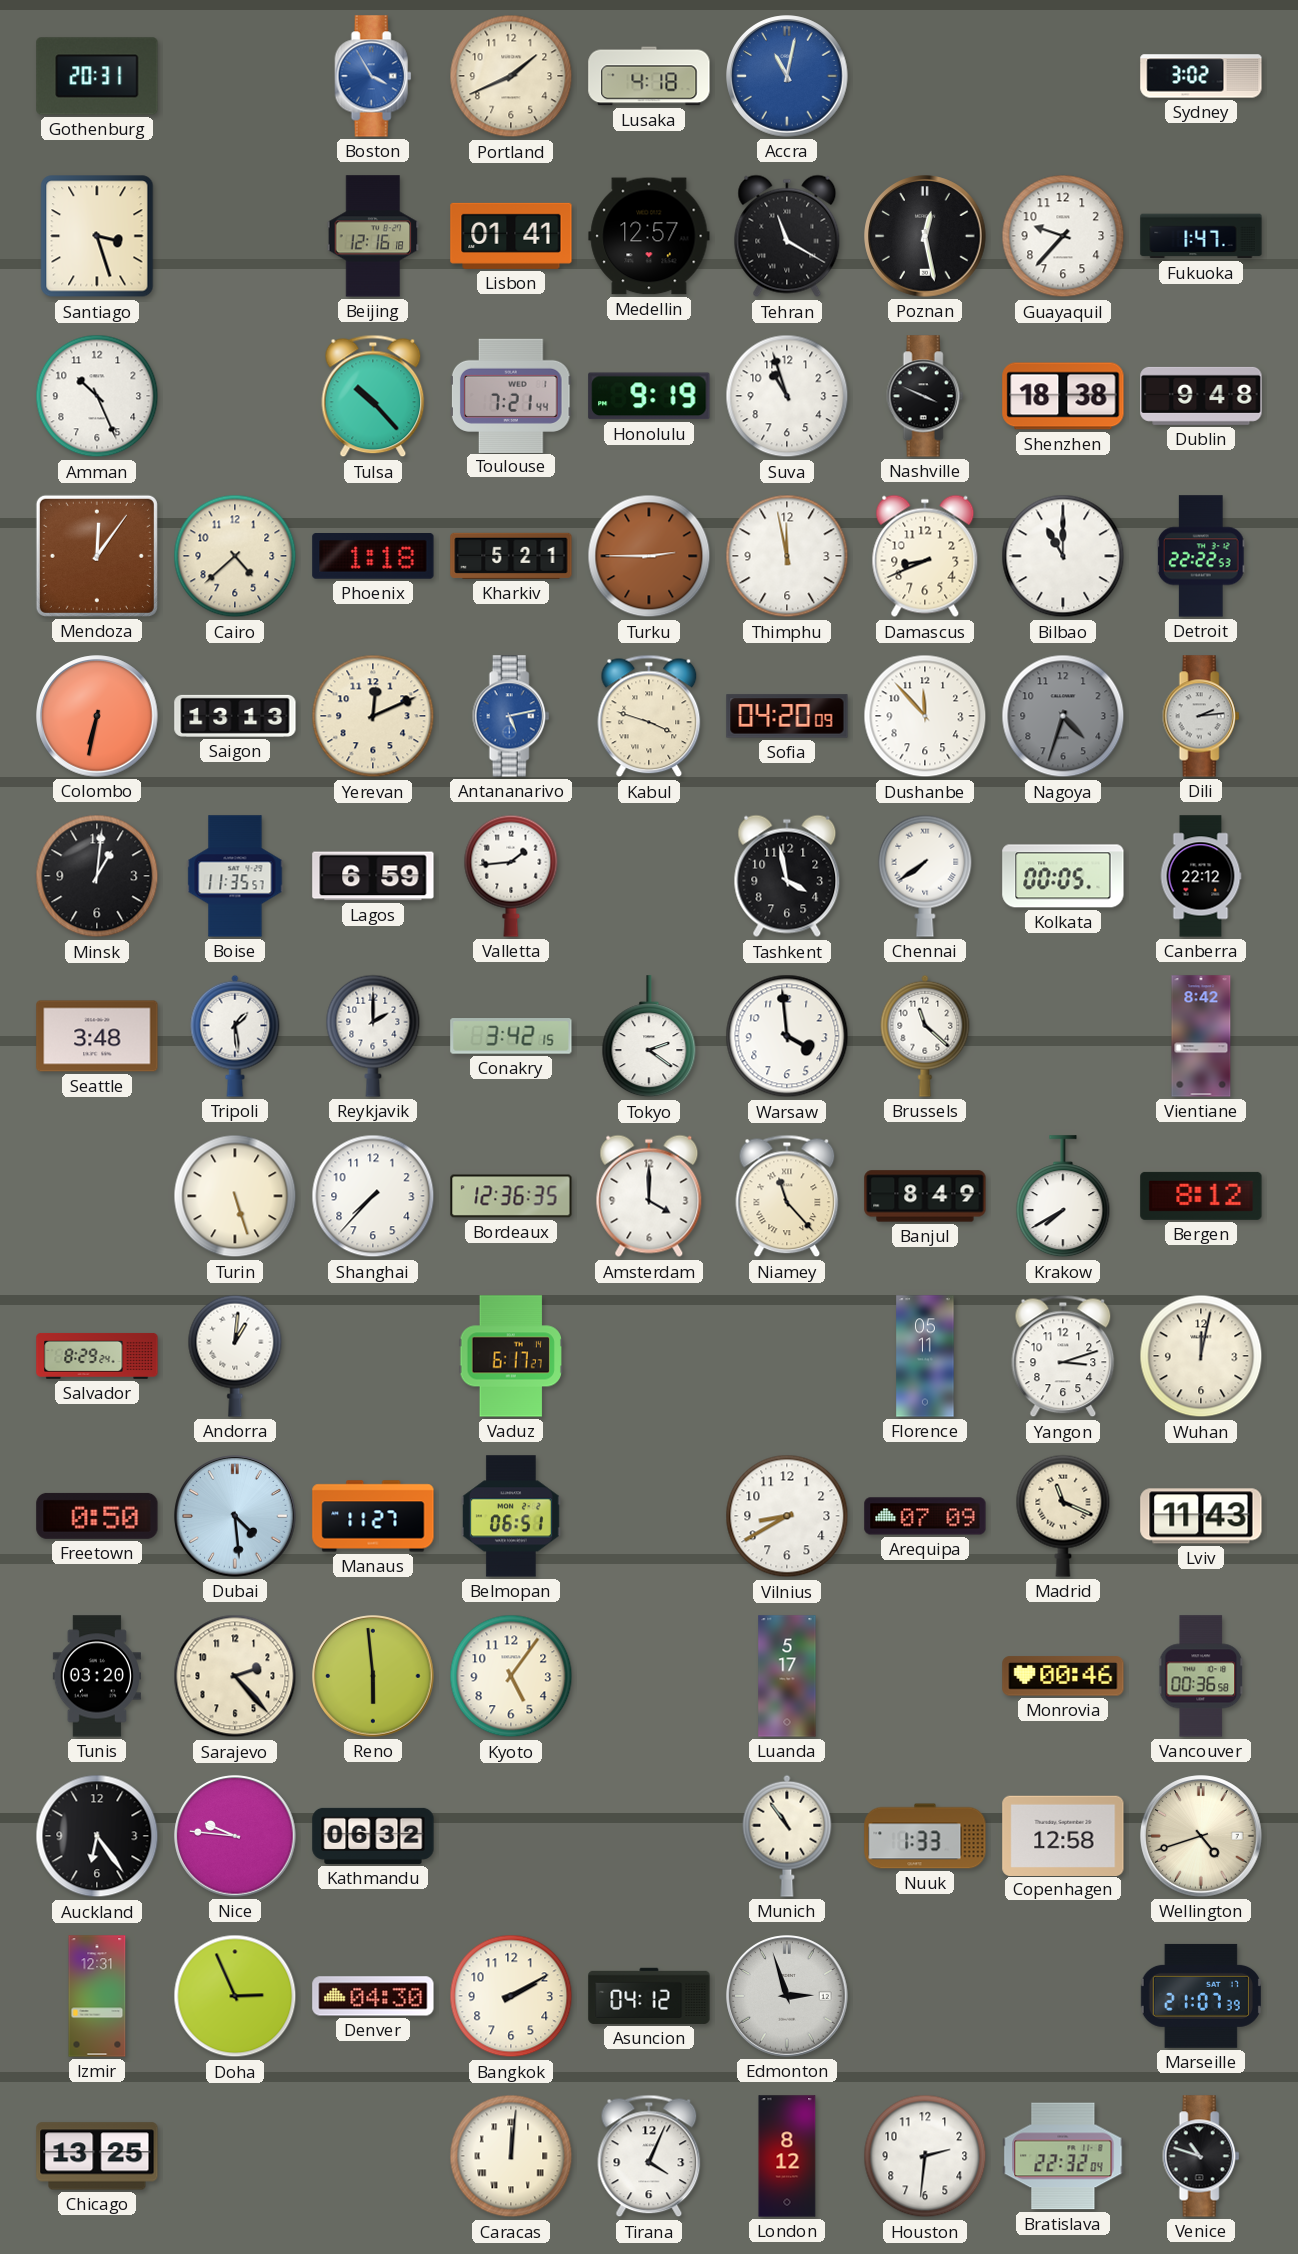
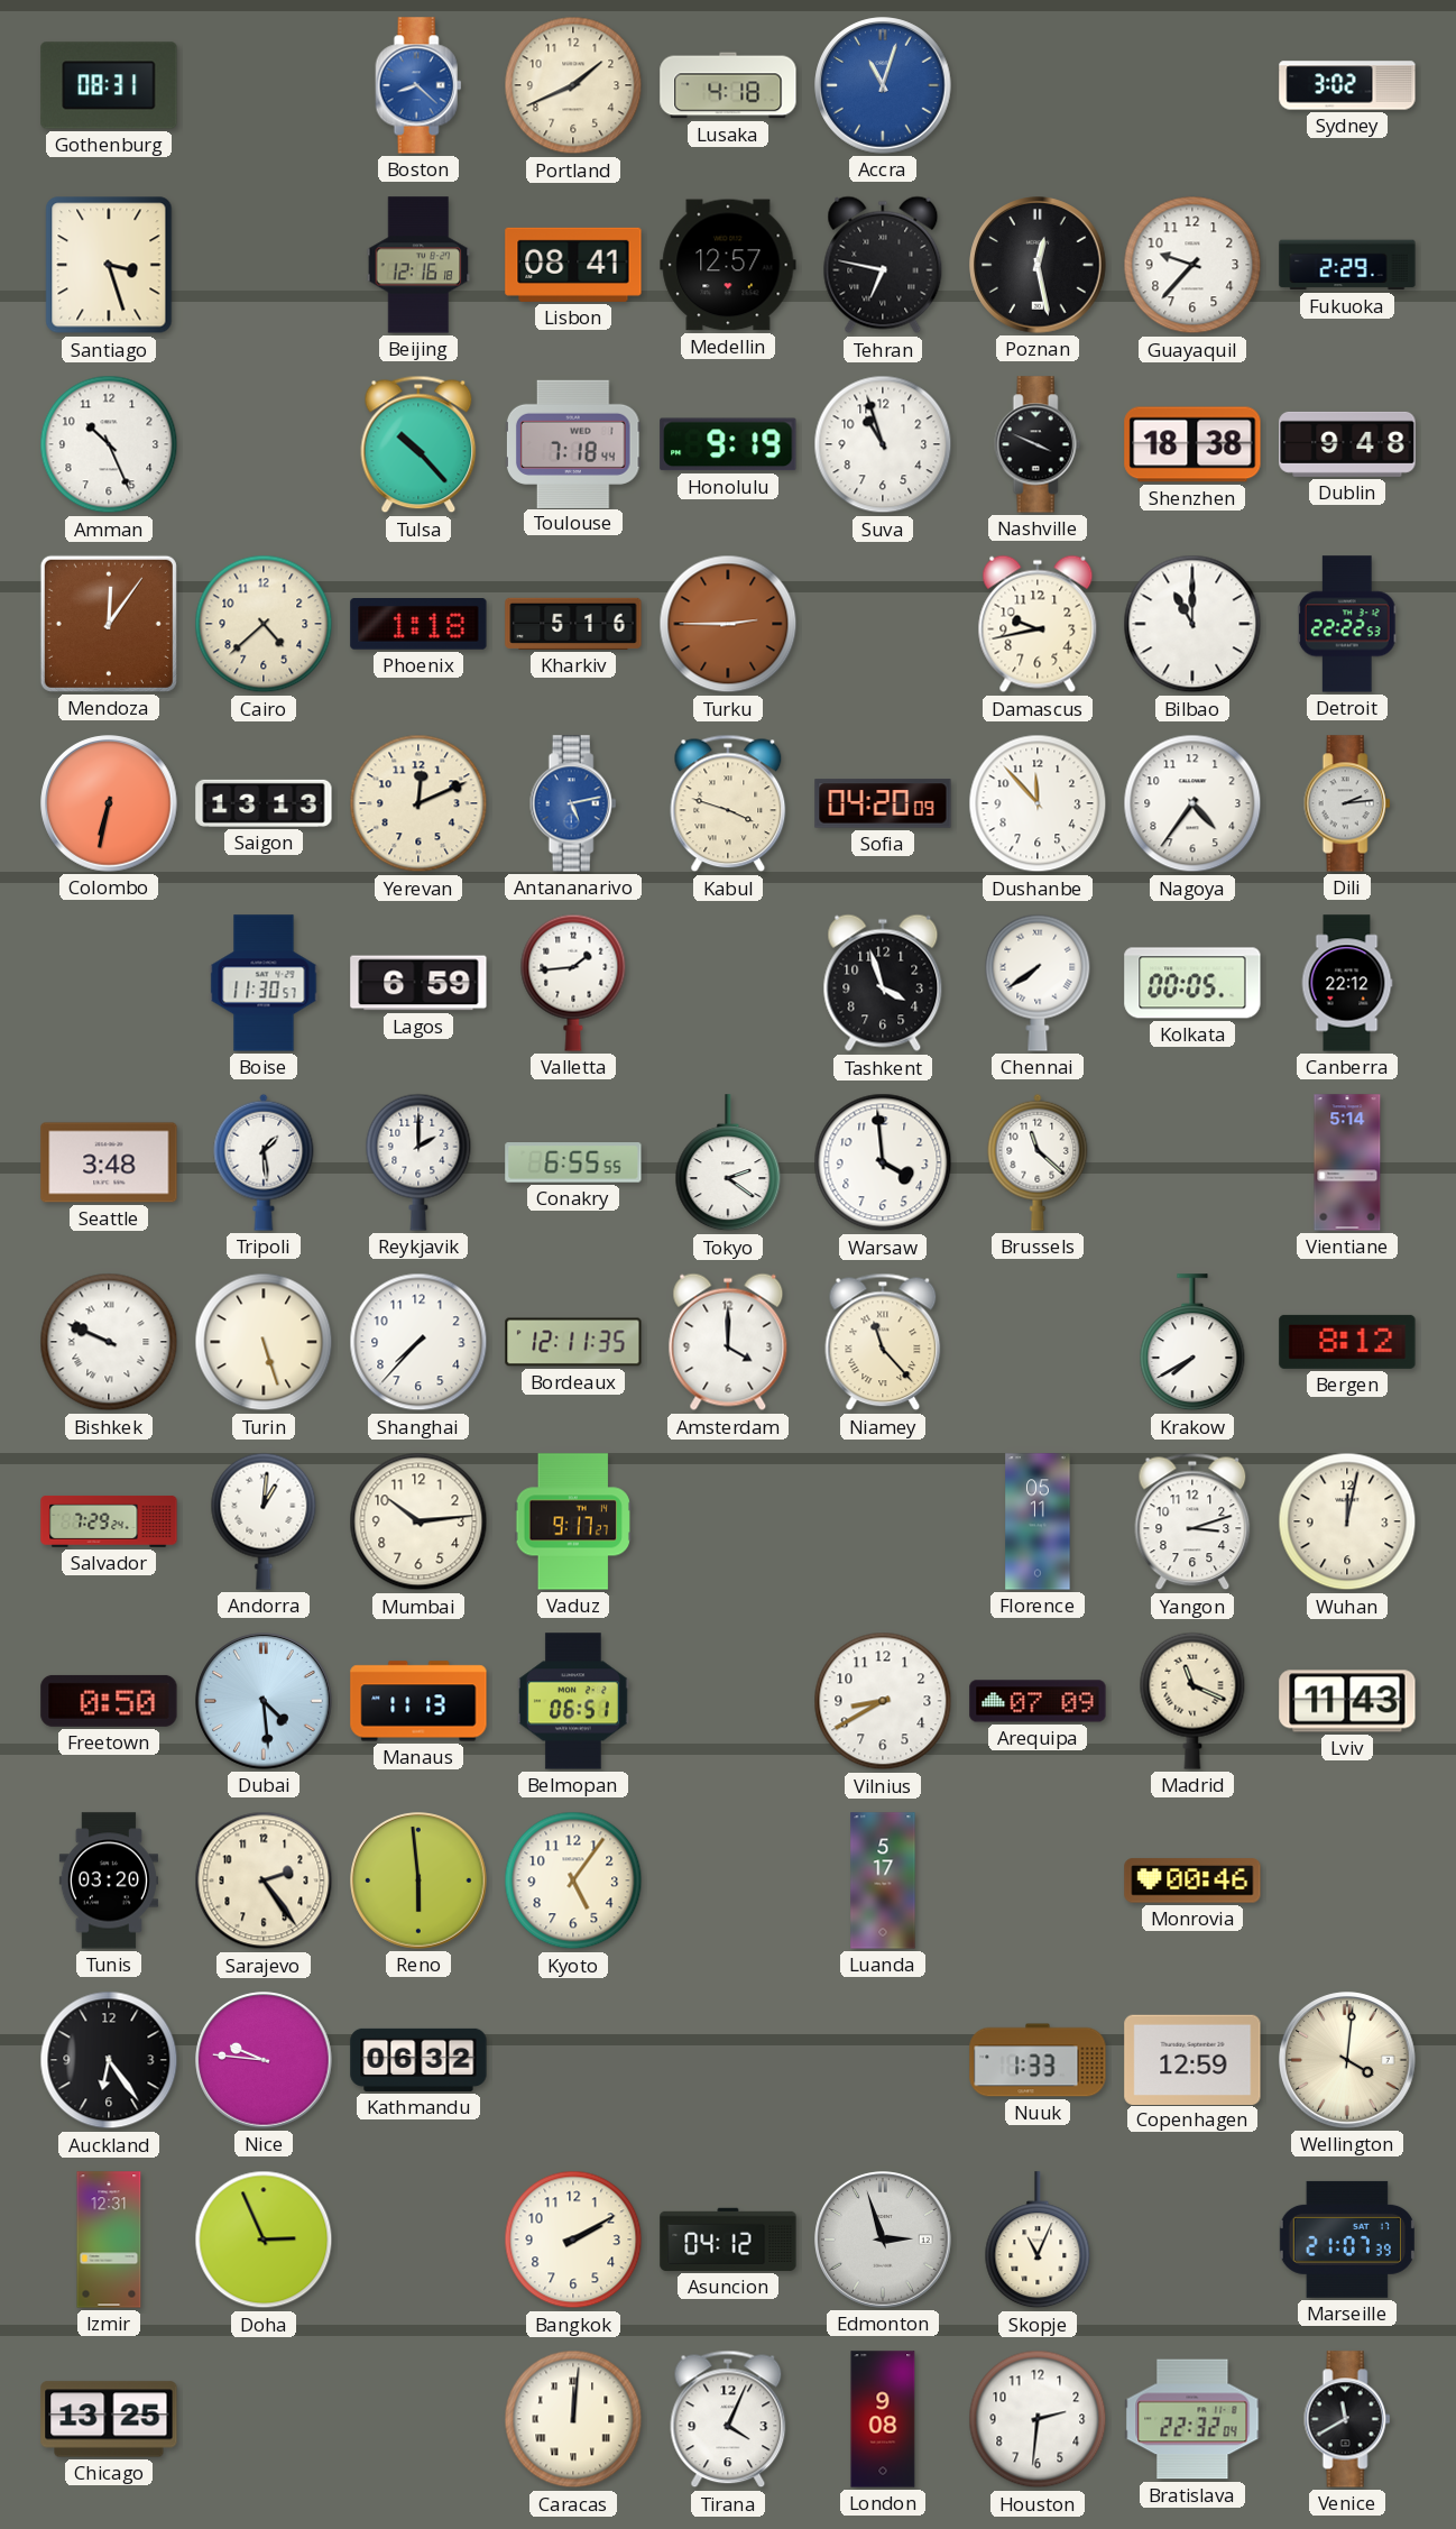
Gothenburg: 20:31 -> 08:31 (109, 85)
Boston: 3:55 -> 8:22 (418, 85)
Accra: 11:02 -> 11:03 (883, 85)
Lisbon: 01:41 -> 08:41 (573, 265)
Tehran: 11:20 -> 6:47 (883, 265)
Fukuoka: 1:47 -> 2:29 (1347, 265)
Toulouse: 7:21 -> 7:18 (573, 443)
Kharkiv: 5:21 -> 5:16 (573, 624)
Thimphu: 11:58 -> none (787, 556)
Damascus: 8:41 -> 9:43 (1038, 624)
Nagoya: 4:33 -> 4:36 (1192, 803)
Nagoya dial: grey -> white (1192, 803)
Minsk: 1:01 -> none (97, 876)
Boise: 11:35 -> 11:30 (264, 983)
Tashkent: 3:58 -> 3:57 (883, 983)
Conakry: 3:42 -> 6:55 (573, 1162)
Vientiane: 8:42 -> 5:14 (1347, 1162)
Bishkek: none -> 9:49 (109, 1342)
Bordeaux: 12:36 -> 12:11 (573, 1342)
Banjul: 8:49 -> none (925, 1196)
Salvador: 8:29 -> 7:29 (109, 1521)
Mumbai: none -> 10:14 (418, 1521)
Vaduz: 6:17 -> 9:17 (573, 1521)
Manaus: 11:27 -> 11:13 (418, 1701)
Sarajevo: 2:23 -> 2:24 (264, 1880)
Vancouver: 00:36 -> none (1200, 1676)
Munich: 10:54 -> none (787, 1836)
Copenhagen: 12:58 -> 12:59 (1192, 2059)
Wellington: 4:42 -> 4:01 (1347, 2060)
Denver: 04:30 -> none (373, 1996)
Skopje: none -> 11:04 (1038, 2241)
London: 8:12 -> 9:08 (883, 2419)
Venice: 10:48 -> 11:40 (1347, 2419)
